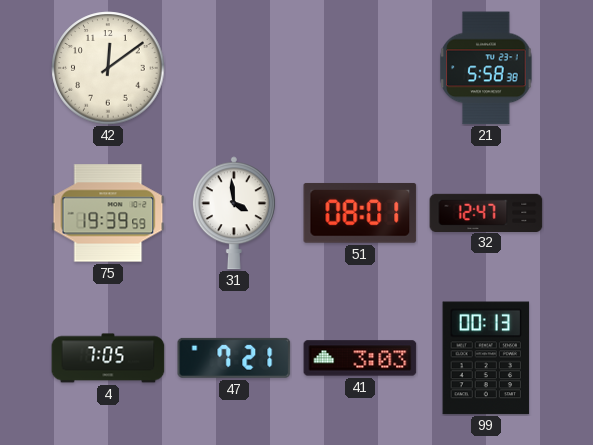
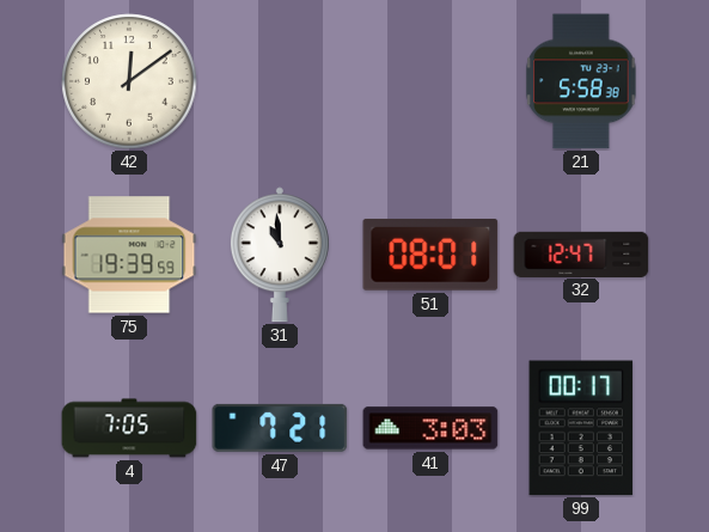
31: 3:59 -> 10:59 (280, 255)
99: 00:13 -> 00:17 (581, 428)
